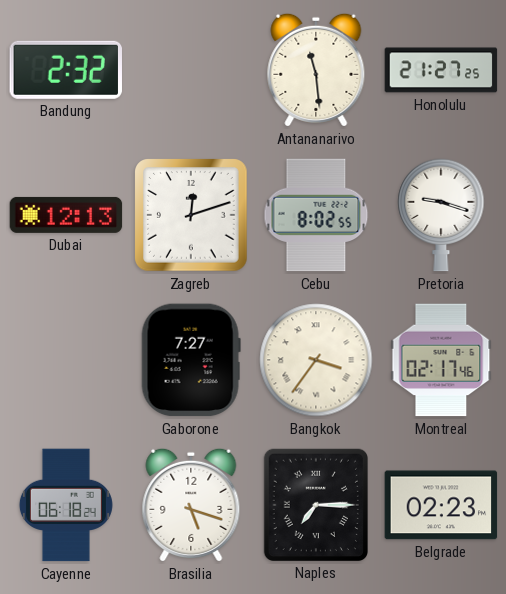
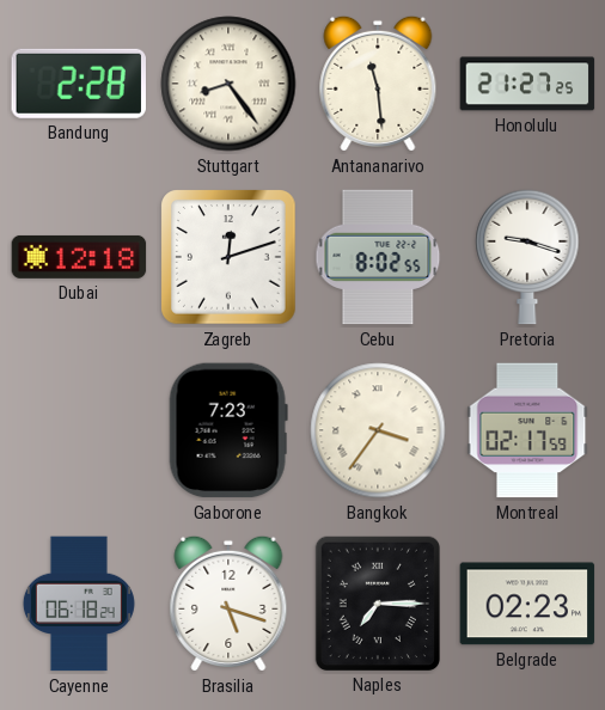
Bandung: 2:32 -> 2:28 (79, 84)
Stuttgart: none -> 8:24 (228, 84)
Dubai: 12:13 -> 12:18 (79, 257)
Gaborone: 7:27 -> 7:23 (228, 430)
Montreal: 02:17:46 -> 02:17:59 (527, 430)
